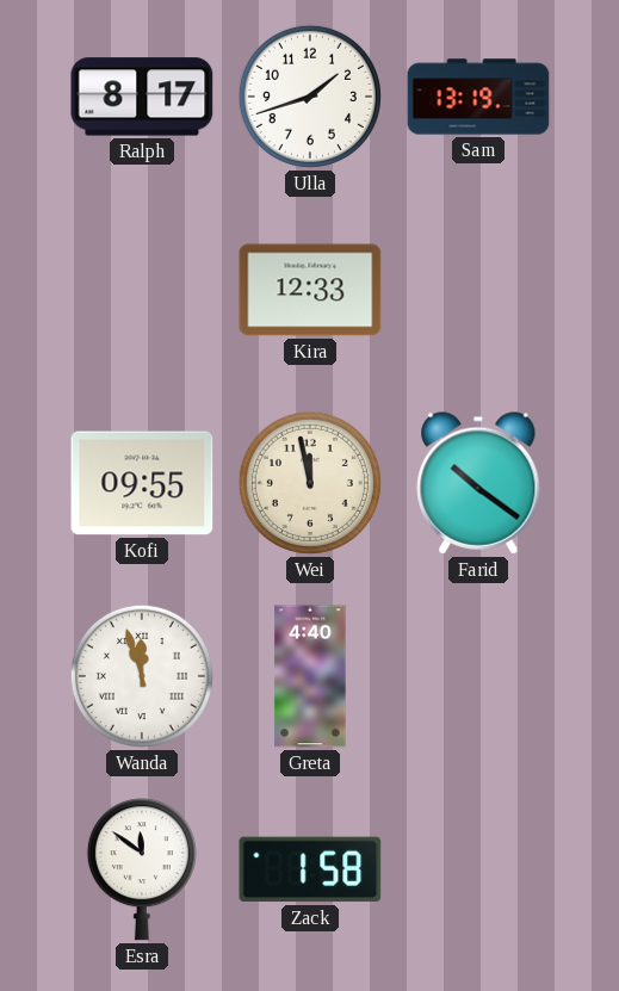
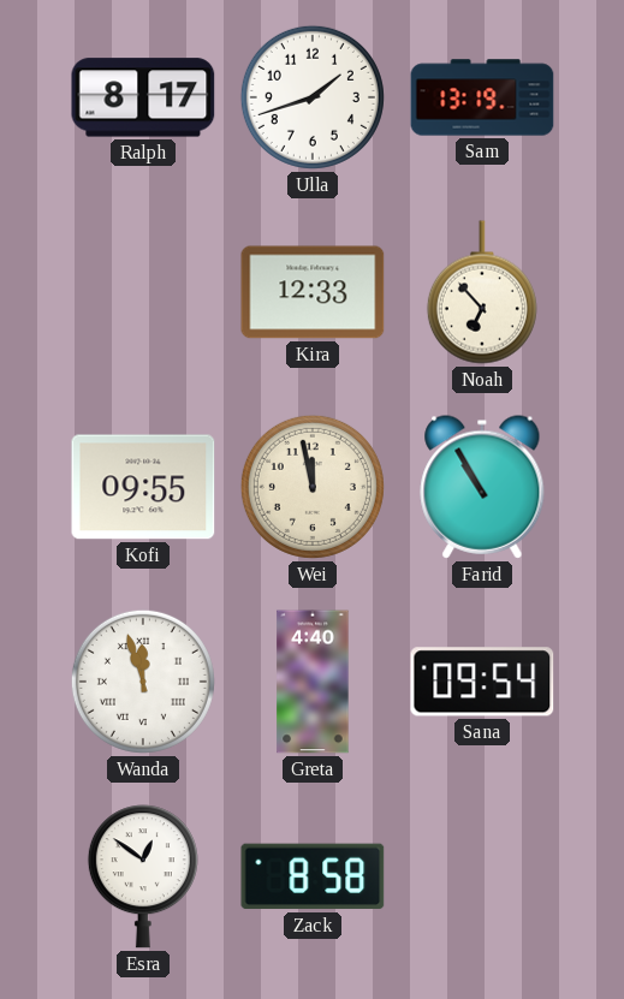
Noah: none -> 6:53 (482, 292)
Farid: 10:21 -> 10:55 (482, 487)
Sana: none -> 09:54 (482, 682)
Esra: 11:51 -> 12:51 (143, 876)
Zack: 1:58 -> 8:58 (313, 876)
